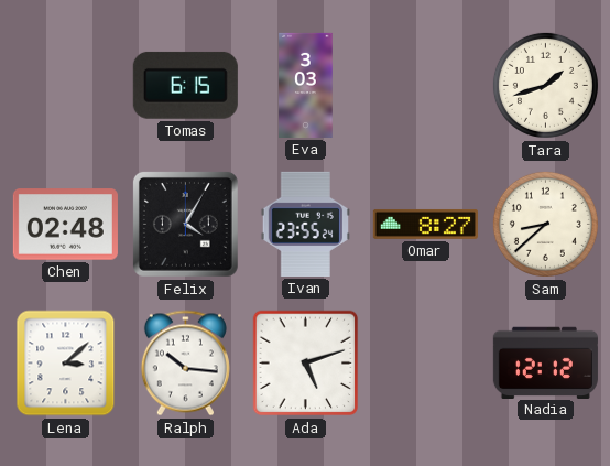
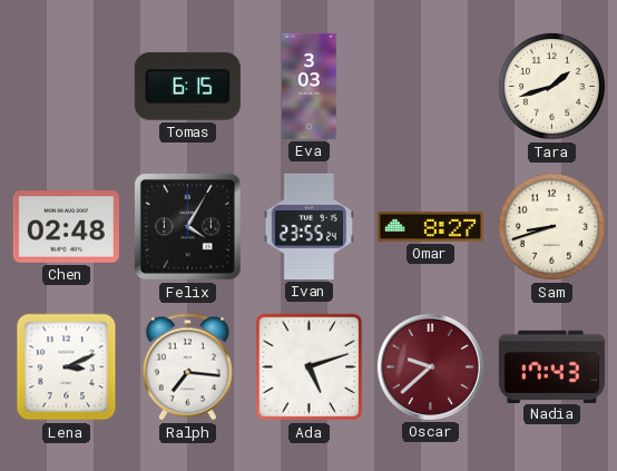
Sam: 8:38 -> 8:42 (551, 226)
Lena: 3:08 -> 3:11 (67, 367)
Ralph: 10:16 -> 7:16 (187, 367)
Oscar: none -> 9:38 (430, 366)
Nadia: 12:12 -> 17:43 (551, 366)
